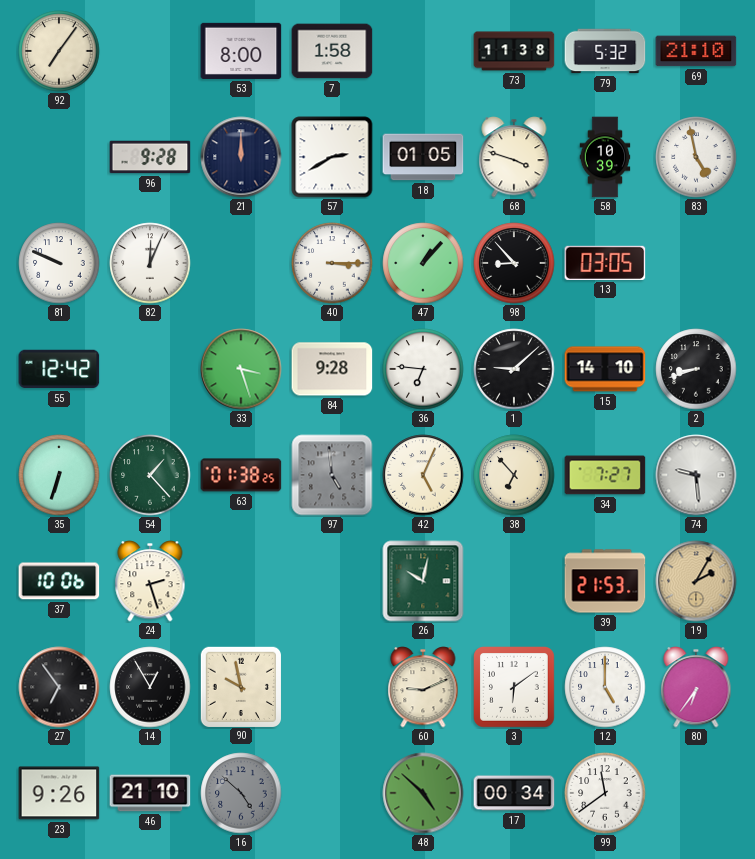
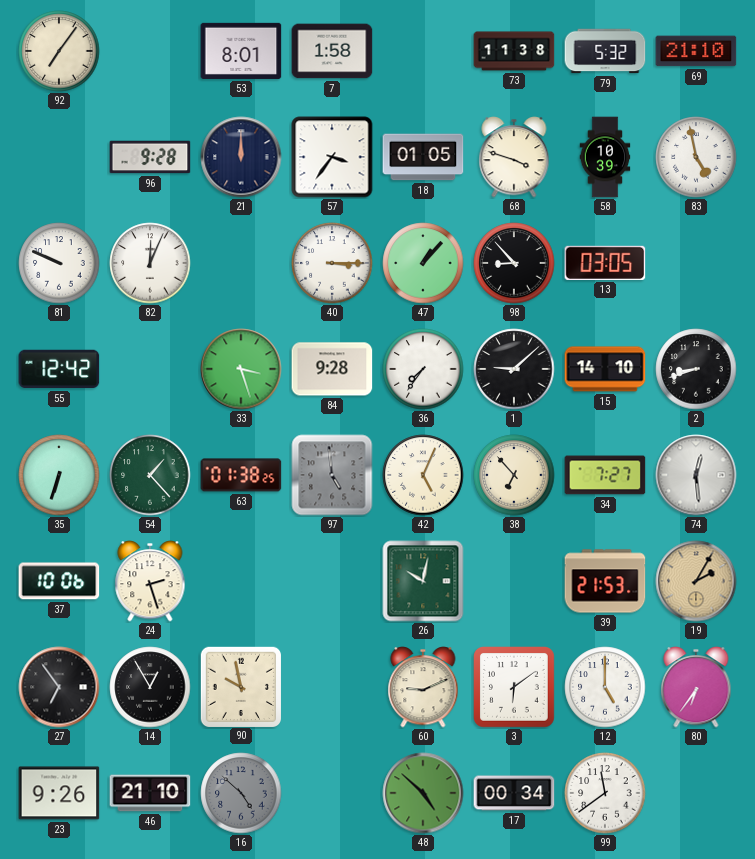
53: 8:00 -> 8:01 (241, 51)
57: 2:40 -> 3:36 (332, 157)
36: 6:46 -> 7:36 (423, 369)
74: 9:29 -> 12:29 (696, 475)
